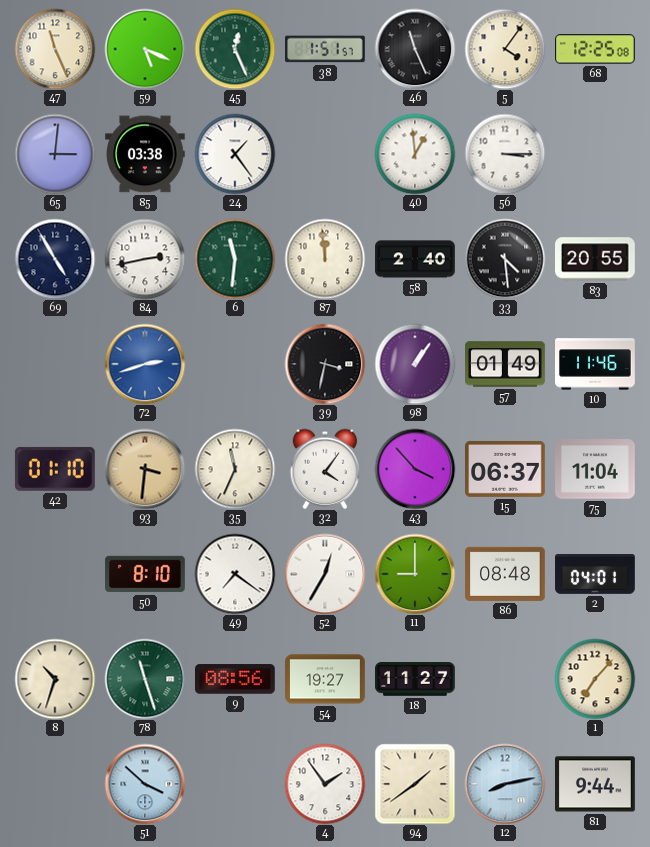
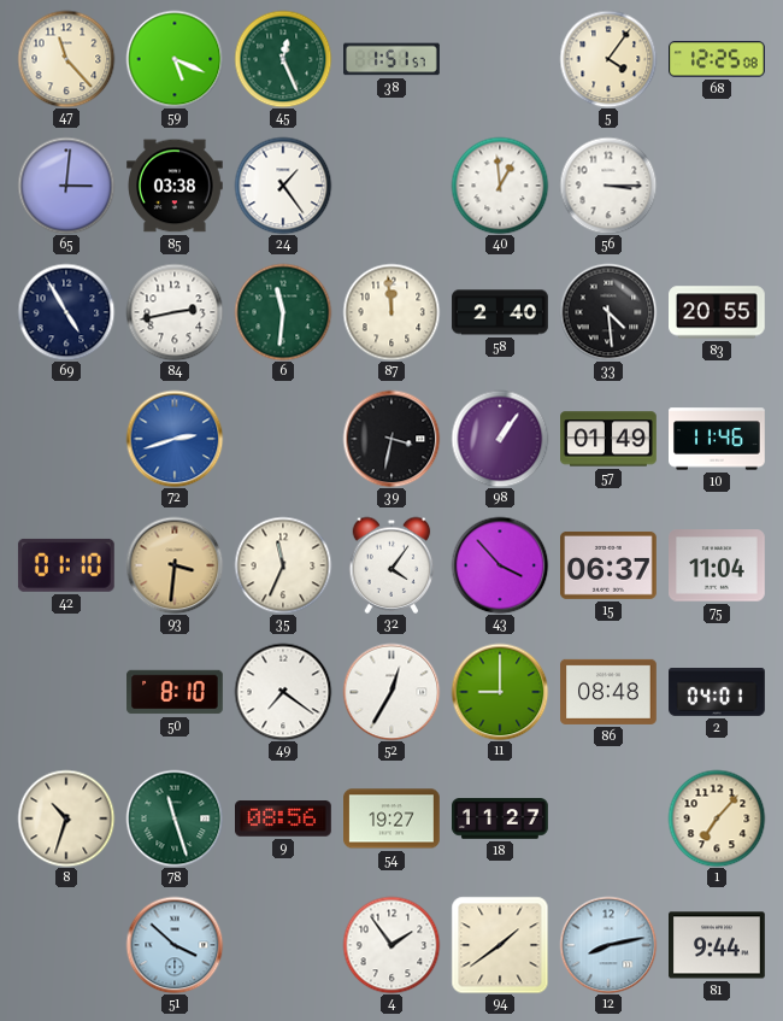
47: 11:26 -> 11:23 (66, 59)
46: 11:26 -> none (415, 49)
